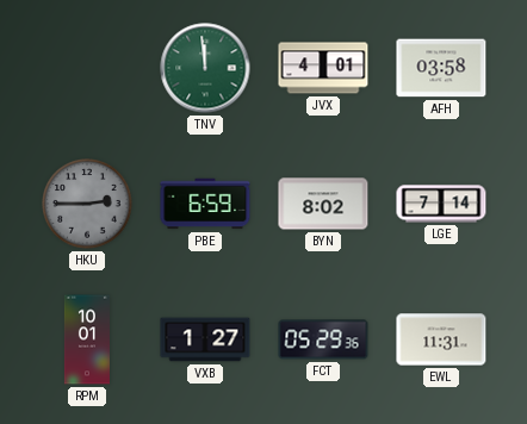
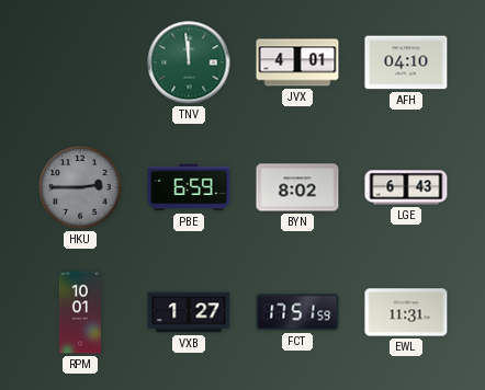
AFH: 03:58 -> 04:10 (406, 62)
LGE: 7:14 -> 6:43 (406, 187)
FCT: 05:29 -> 17:51 (297, 312)
